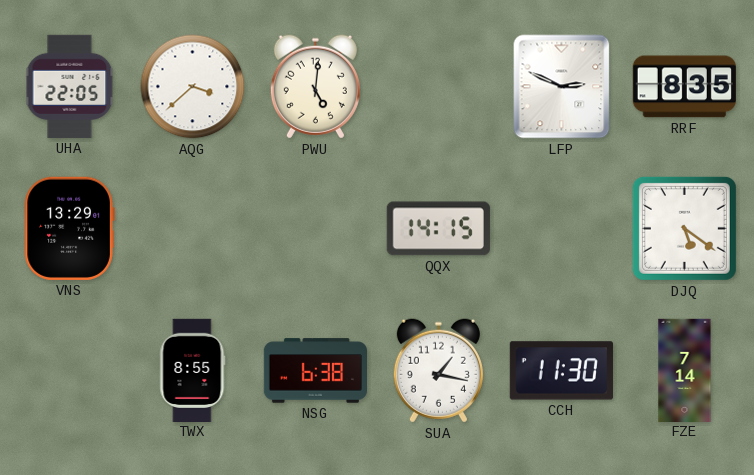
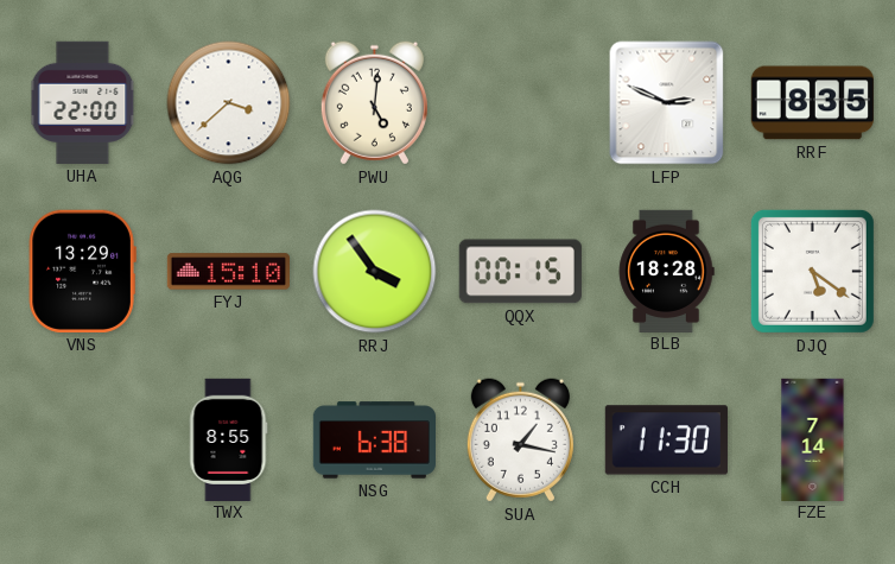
UHA: 22:05 -> 22:00 (83, 102)
FYJ: none -> 15:10 (228, 272)
RRJ: none -> 3:54 (375, 272)
QQX: 14:15 -> 00:15 (520, 272)
BLB: none -> 18:28 (666, 271)
